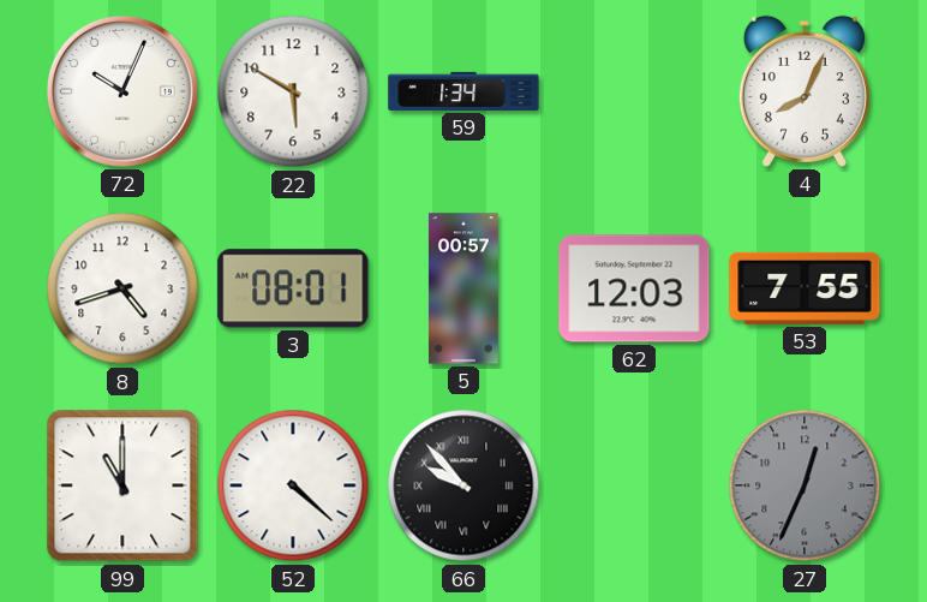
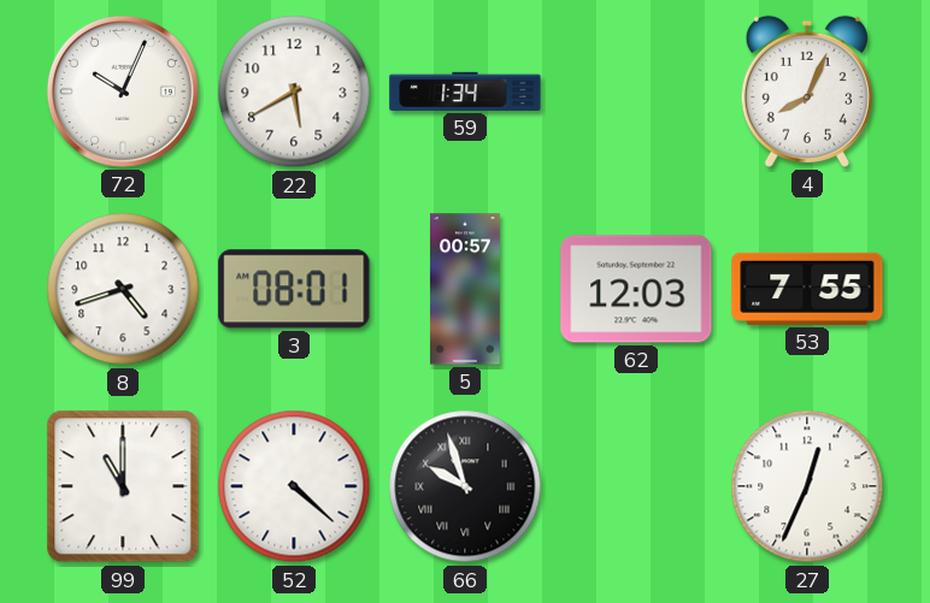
22: 5:50 -> 5:40 (294, 91)
66: 9:53 -> 9:57 (465, 486)
27 dial: grey -> white (807, 486)
